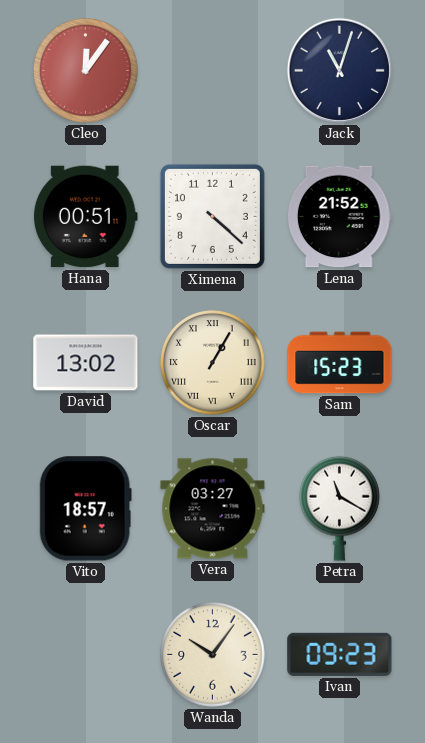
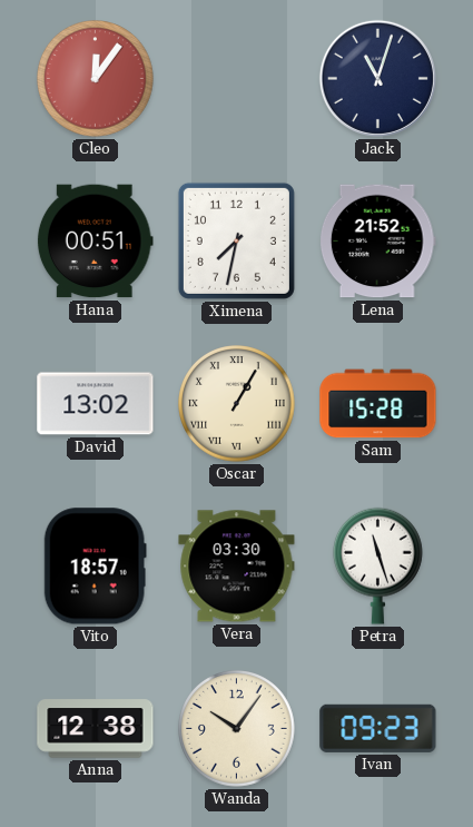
Ximena: 4:22 -> 7:32 (236, 240)
Sam: 15:23 -> 15:28 (378, 404)
Vera: 03:27 -> 03:30 (237, 567)
Petra: 11:20 -> 11:27 (378, 565)
Anna: none -> 12:38 (96, 729)
